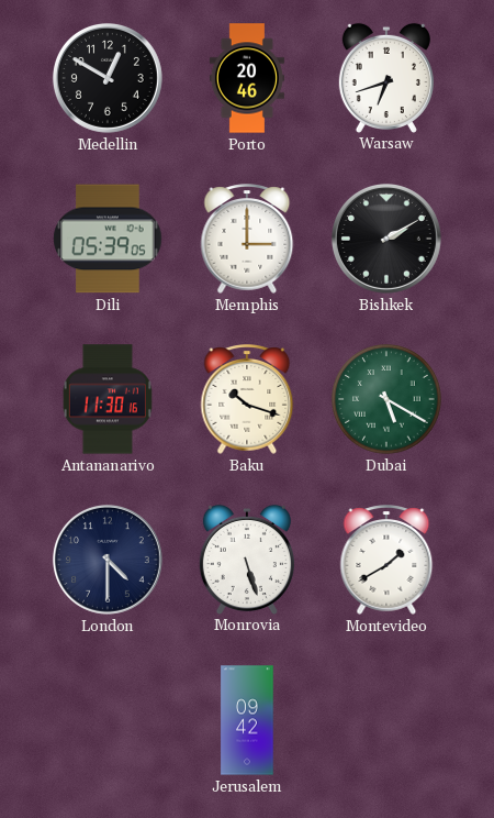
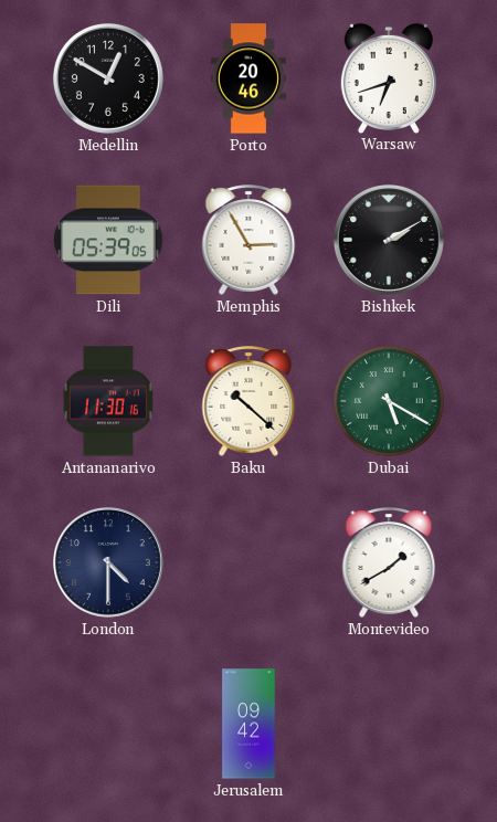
Memphis: 3:00 -> 2:55 (248, 240)
Baku: 10:18 -> 10:22 (248, 401)
Monrovia: 5:27 -> none (247, 559)
